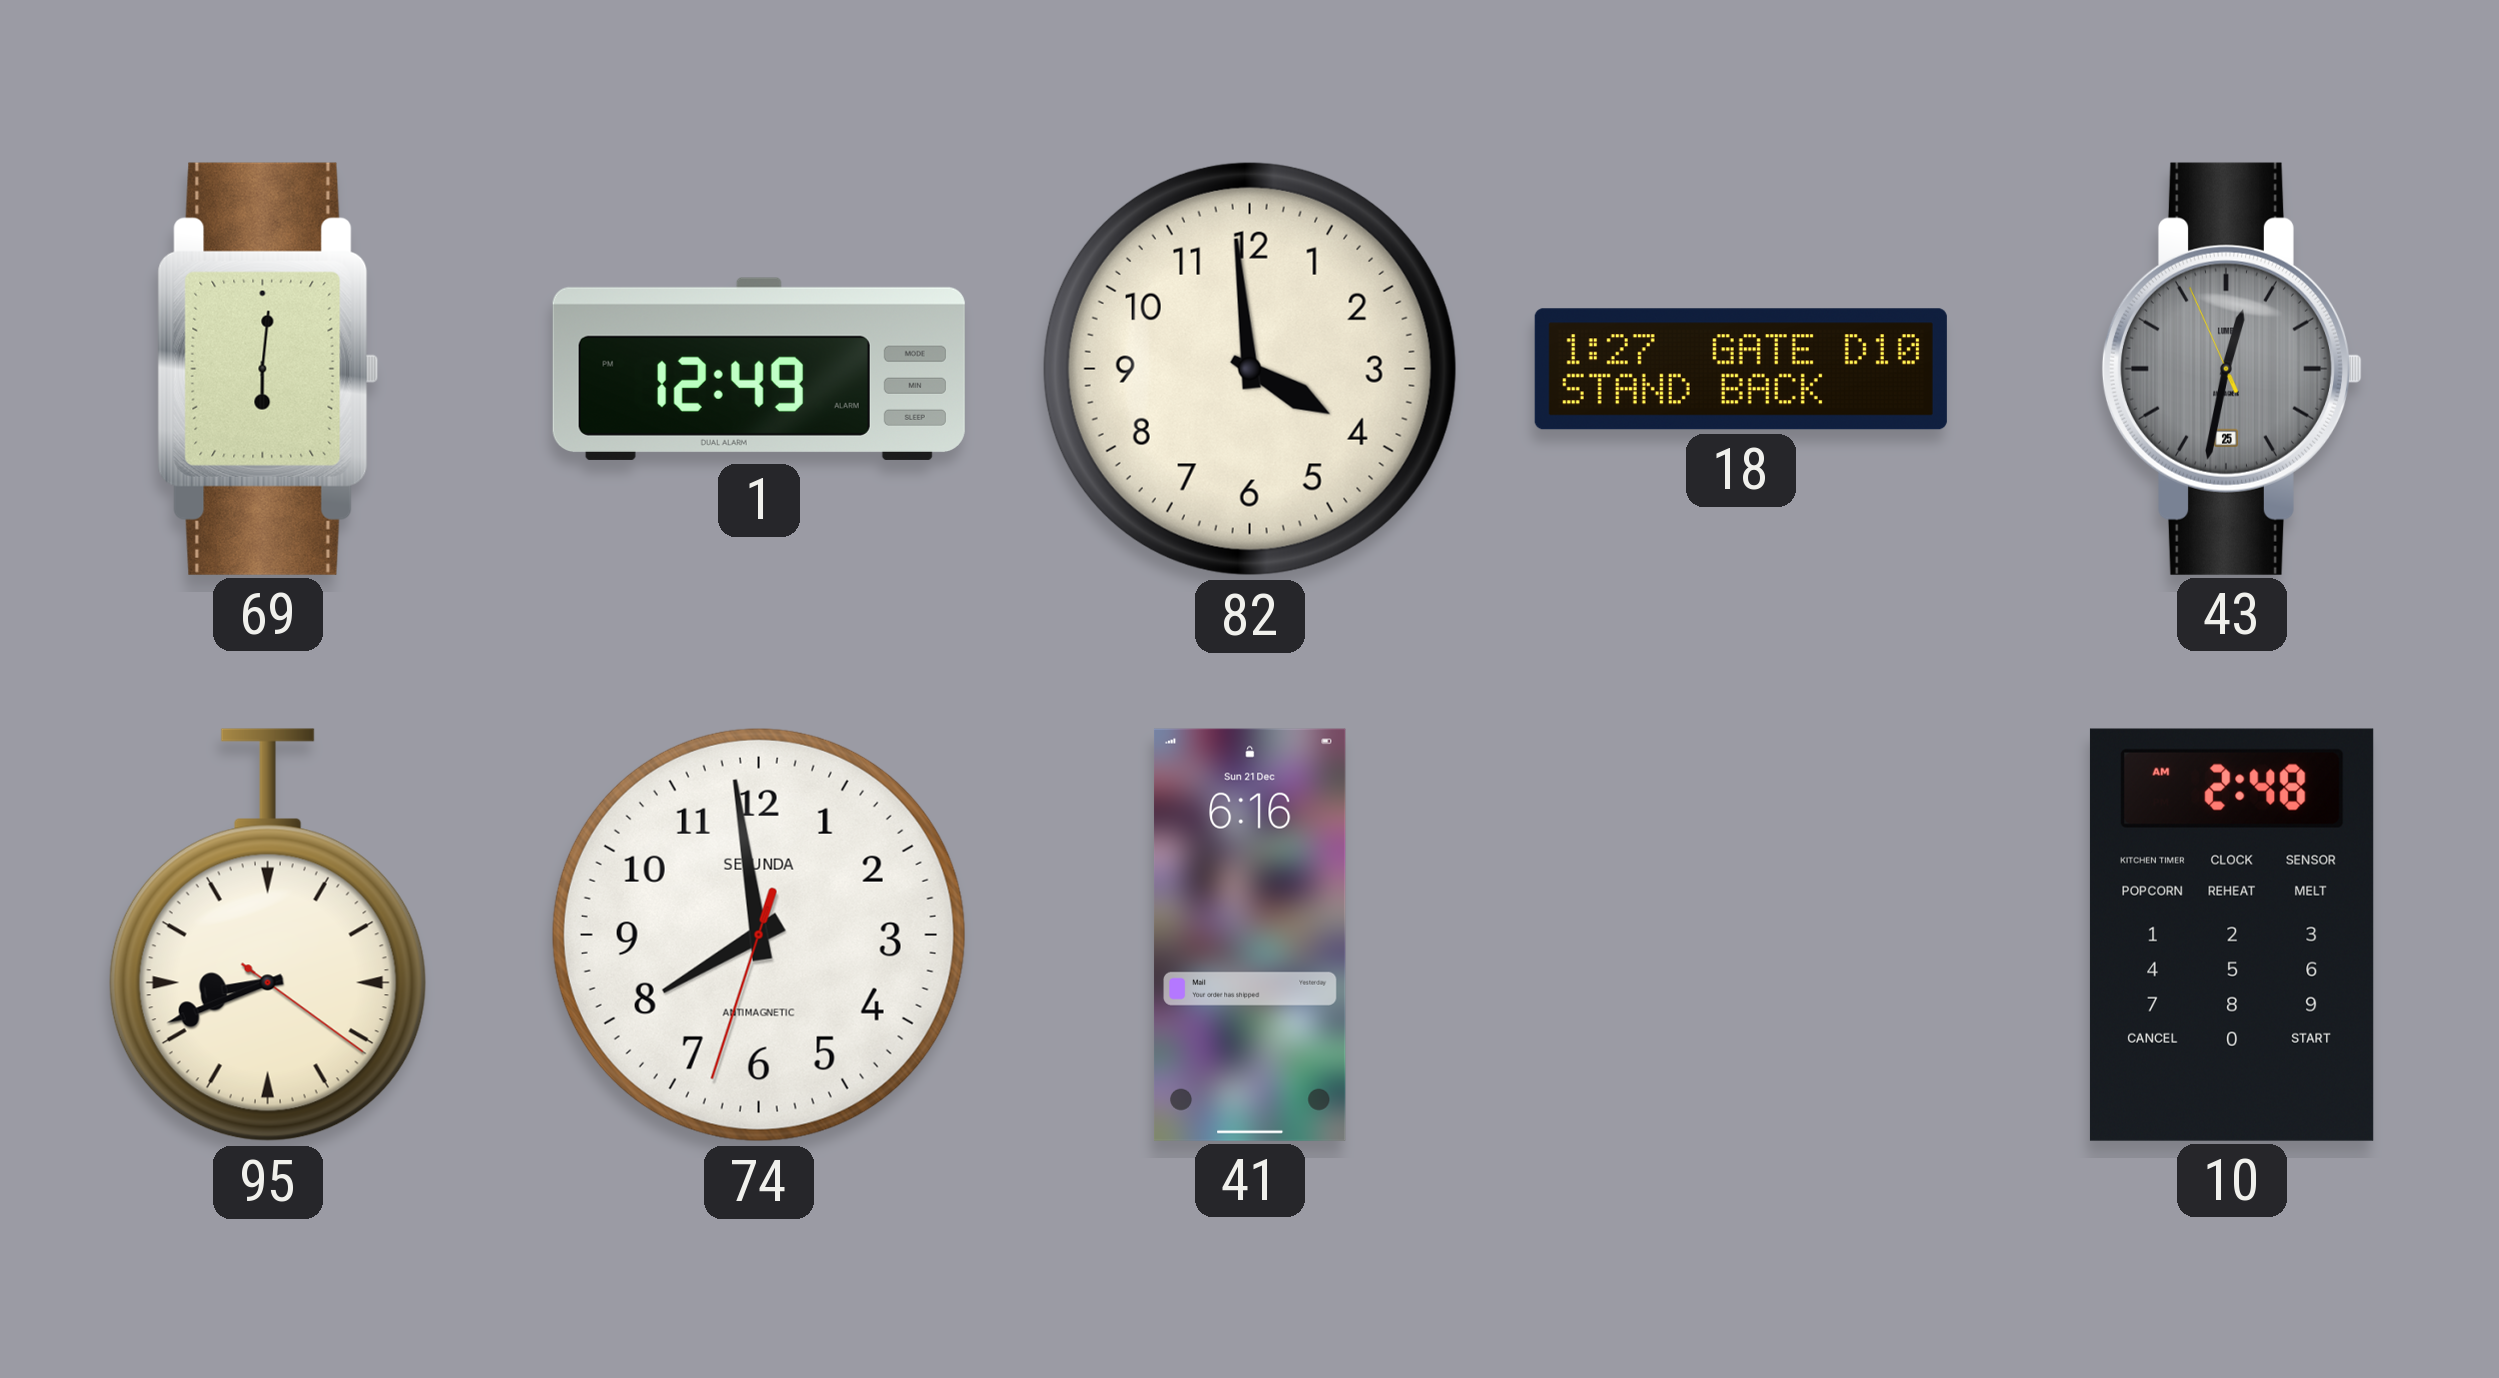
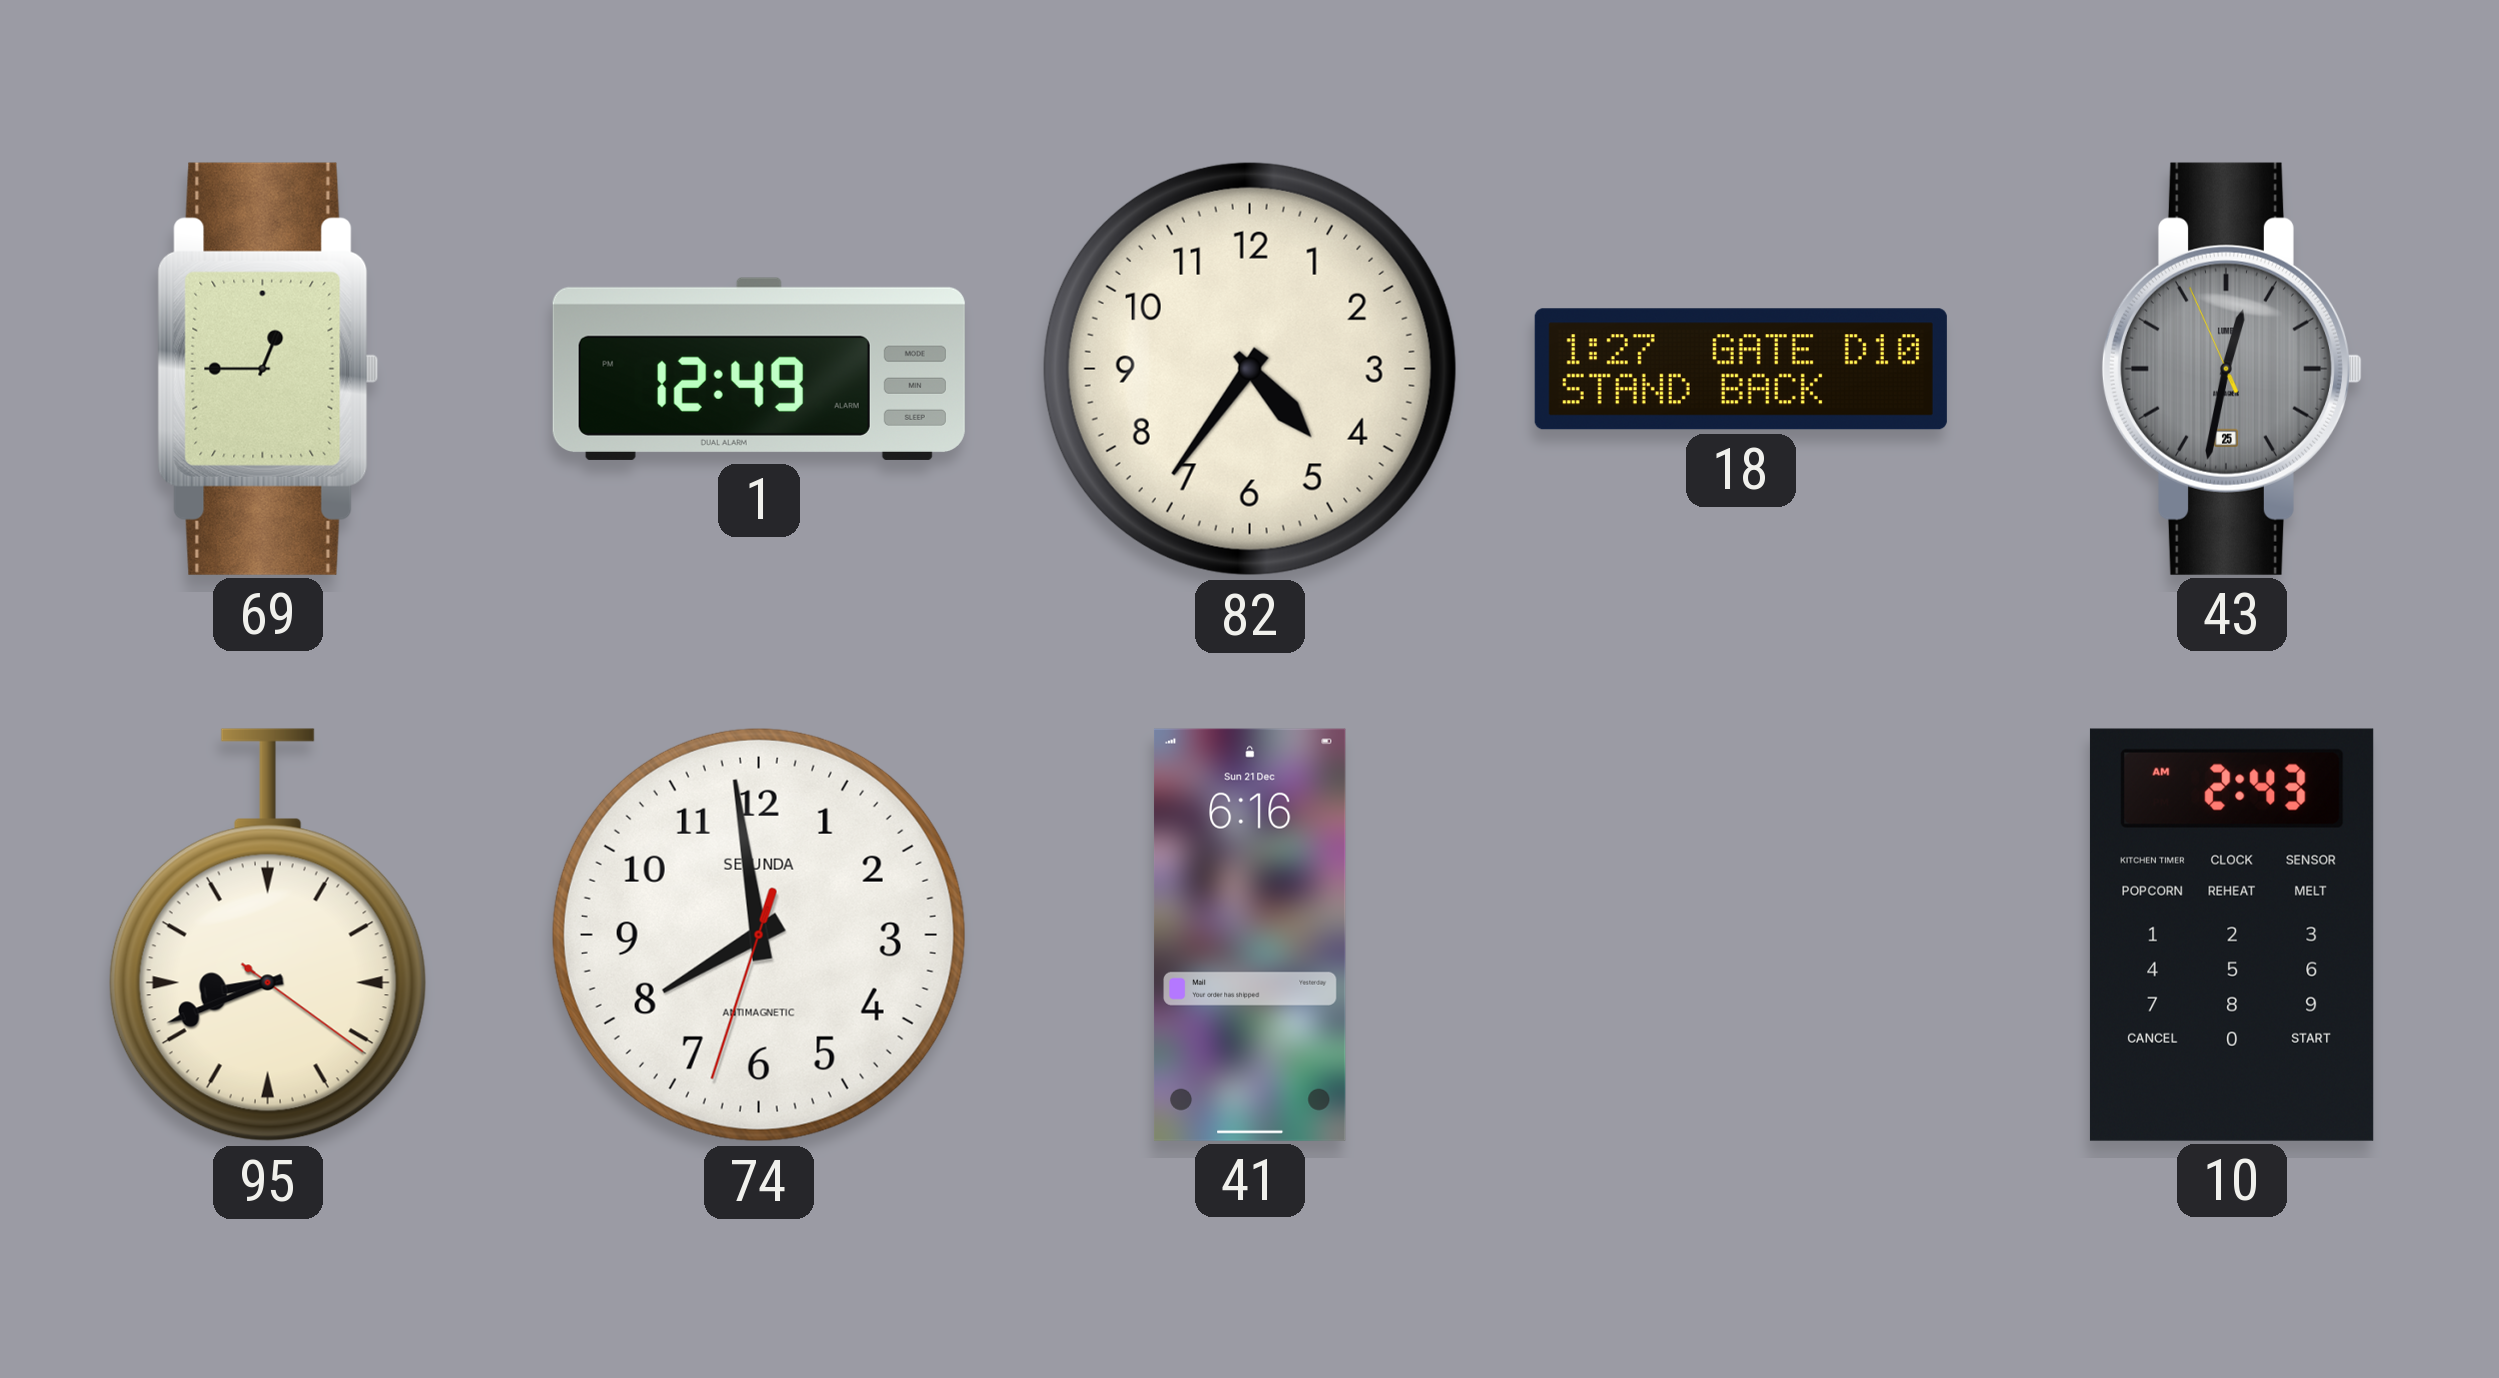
69: 6:01 -> 12:45 (268, 369)
82: 3:59 -> 4:36 (1250, 369)
10: 2:48 -> 2:43 (2232, 935)
